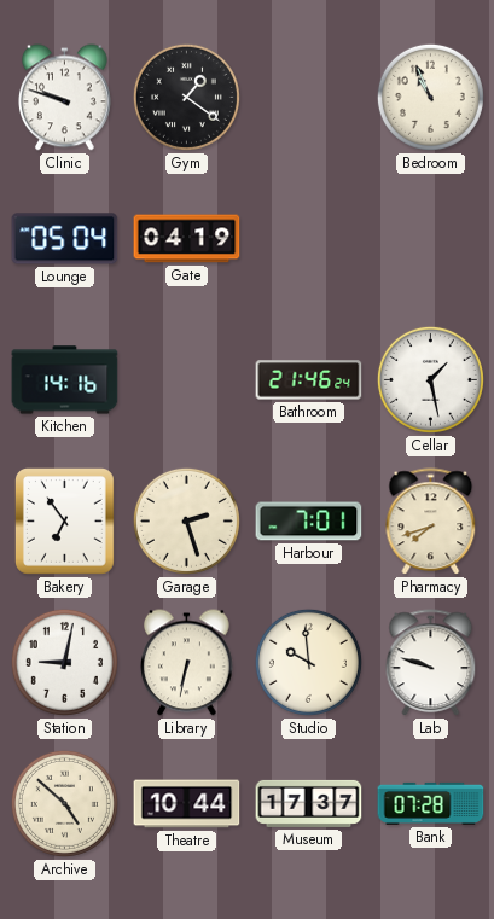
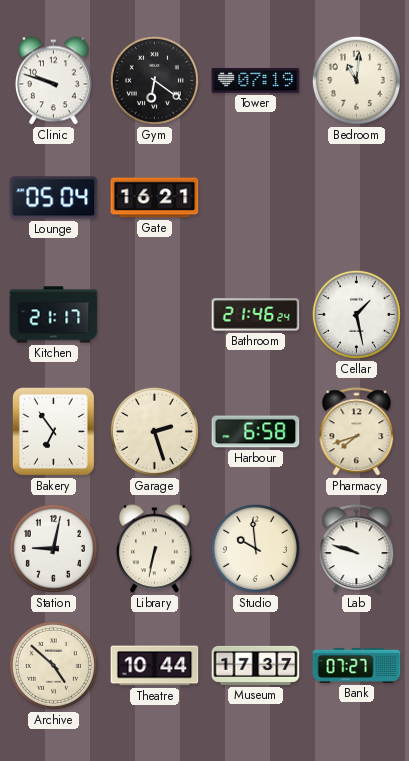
Gym: 1:21 -> 6:21 (154, 80)
Tower: none -> 07:19 (256, 80)
Bedroom: 10:56 -> 11:01 (356, 80)
Gate: 04:19 -> 16:21 (155, 198)
Kitchen: 14:16 -> 21:17 (54, 315)
Harbour: 7:01 -> 6:58 (256, 432)
Bank: 07:28 -> 07:27 (357, 665)
